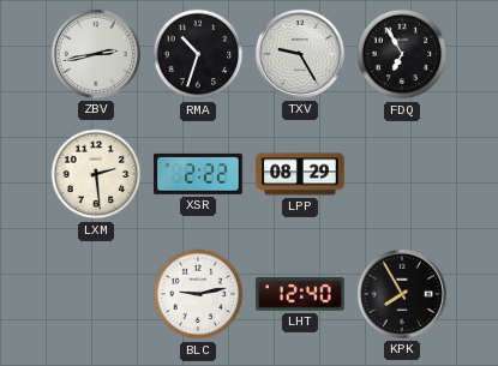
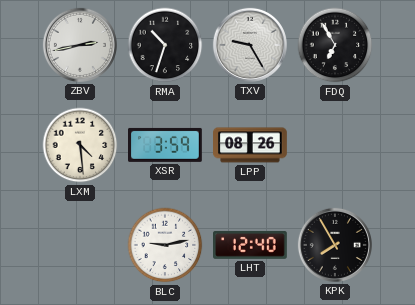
LXM: 2:29 -> 4:29 (80, 145)
XSR: 2:22 -> 3:59 (166, 145)
LPP: 08:29 -> 08:26 (251, 145)
